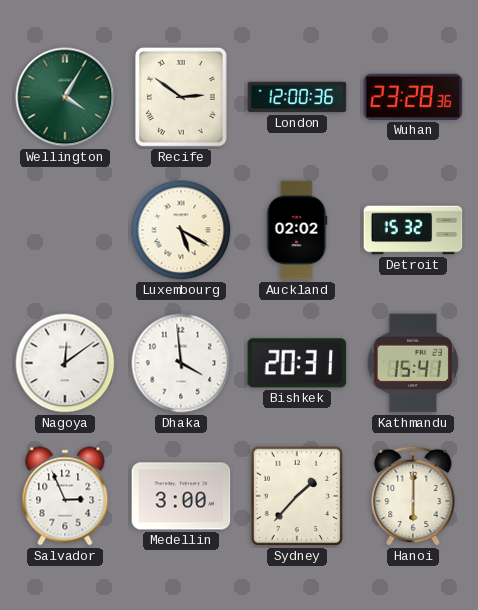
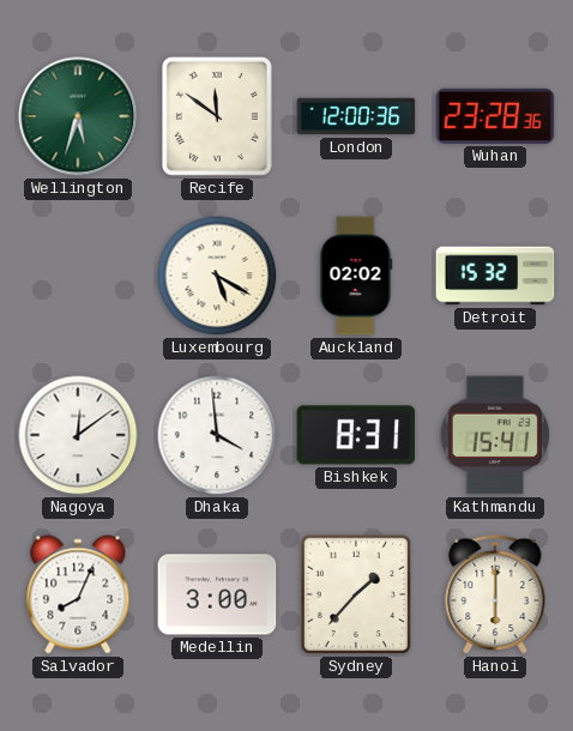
Wellington: 4:05 -> 5:33 (78, 116)
Recife: 2:51 -> 11:51 (217, 116)
Bishkek: 20:31 -> 8:31 (356, 435)
Salvador: 2:56 -> 8:04 (78, 594)
